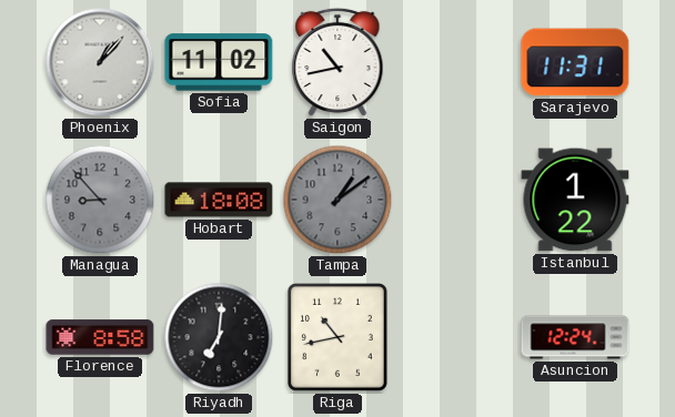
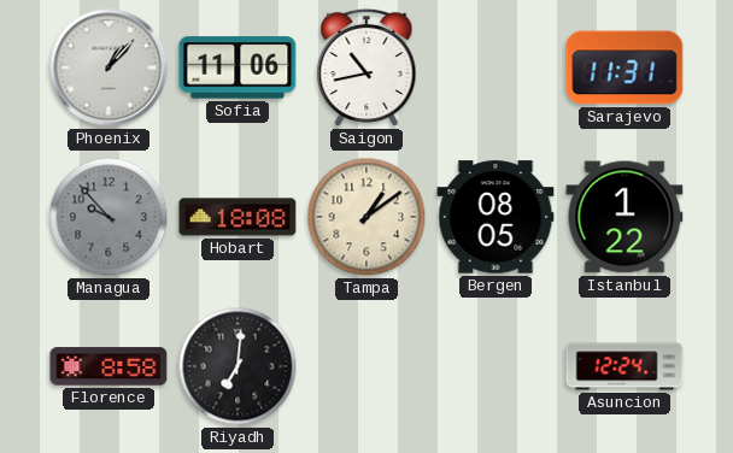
Sofia: 11:02 -> 11:06 (238, 67)
Managua: 8:53 -> 9:53 (109, 217)
Tampa dial: grey -> cream (366, 217)
Bergen: none -> 08:05 (495, 217)
Riga: 10:43 -> none (339, 338)
